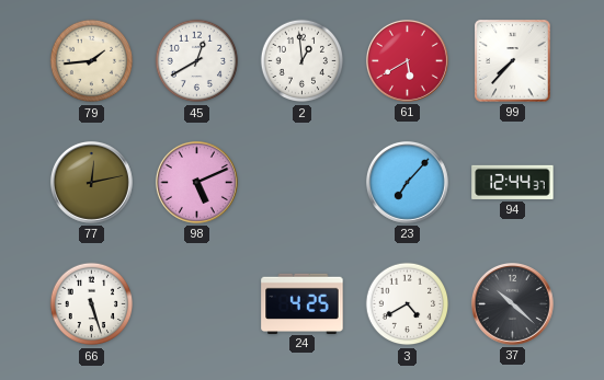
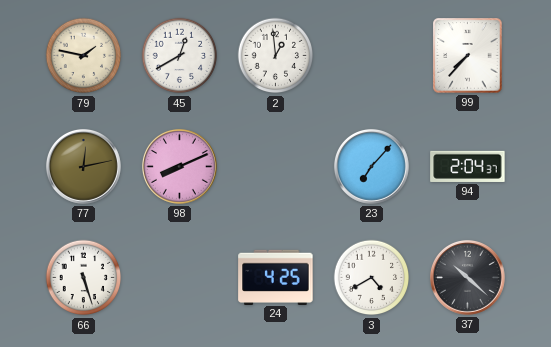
79: 1:44 -> 1:47 (84, 56)
61: 5:40 -> none (407, 60)
98: 5:11 -> 8:11 (179, 166)
94: 12:44 -> 2:04 (468, 166)
